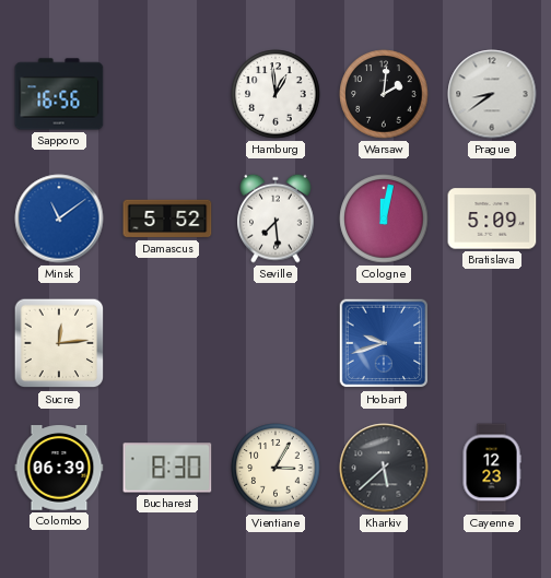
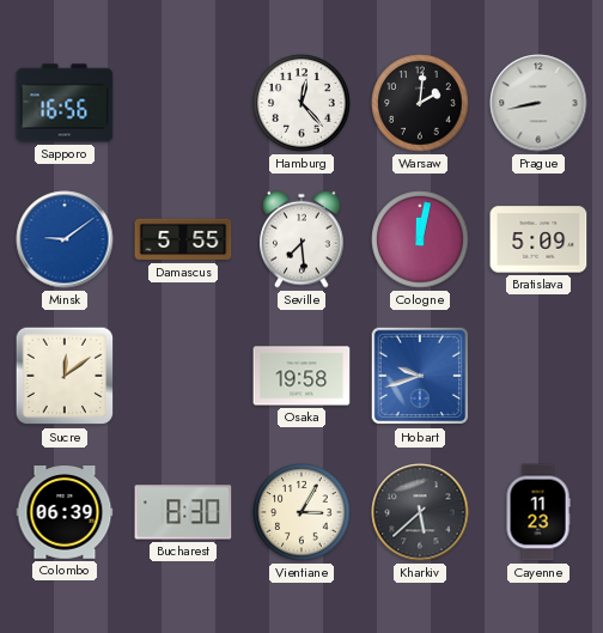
Hamburg: 12:59 -> 12:23 (301, 103)
Prague: 8:39 -> 8:43 (538, 103)
Minsk: 11:09 -> 9:09 (65, 239)
Damascus: 5:52 -> 5:55 (183, 239)
Sucre: 12:14 -> 12:09 (65, 376)
Osaka: none -> 19:58 (301, 376)
Cayenne: 12:23 -> 11:23 (538, 512)
